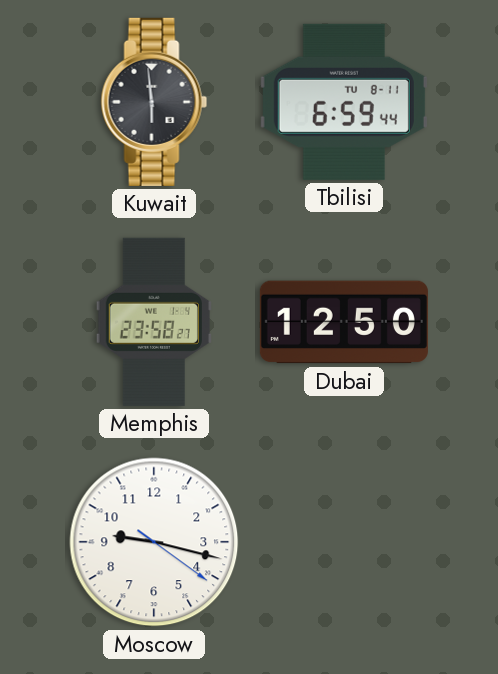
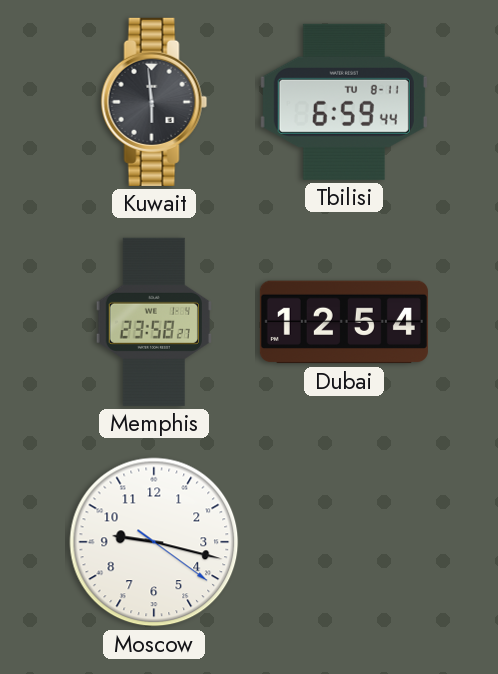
Dubai: 12:50 -> 12:54 (344, 322)
